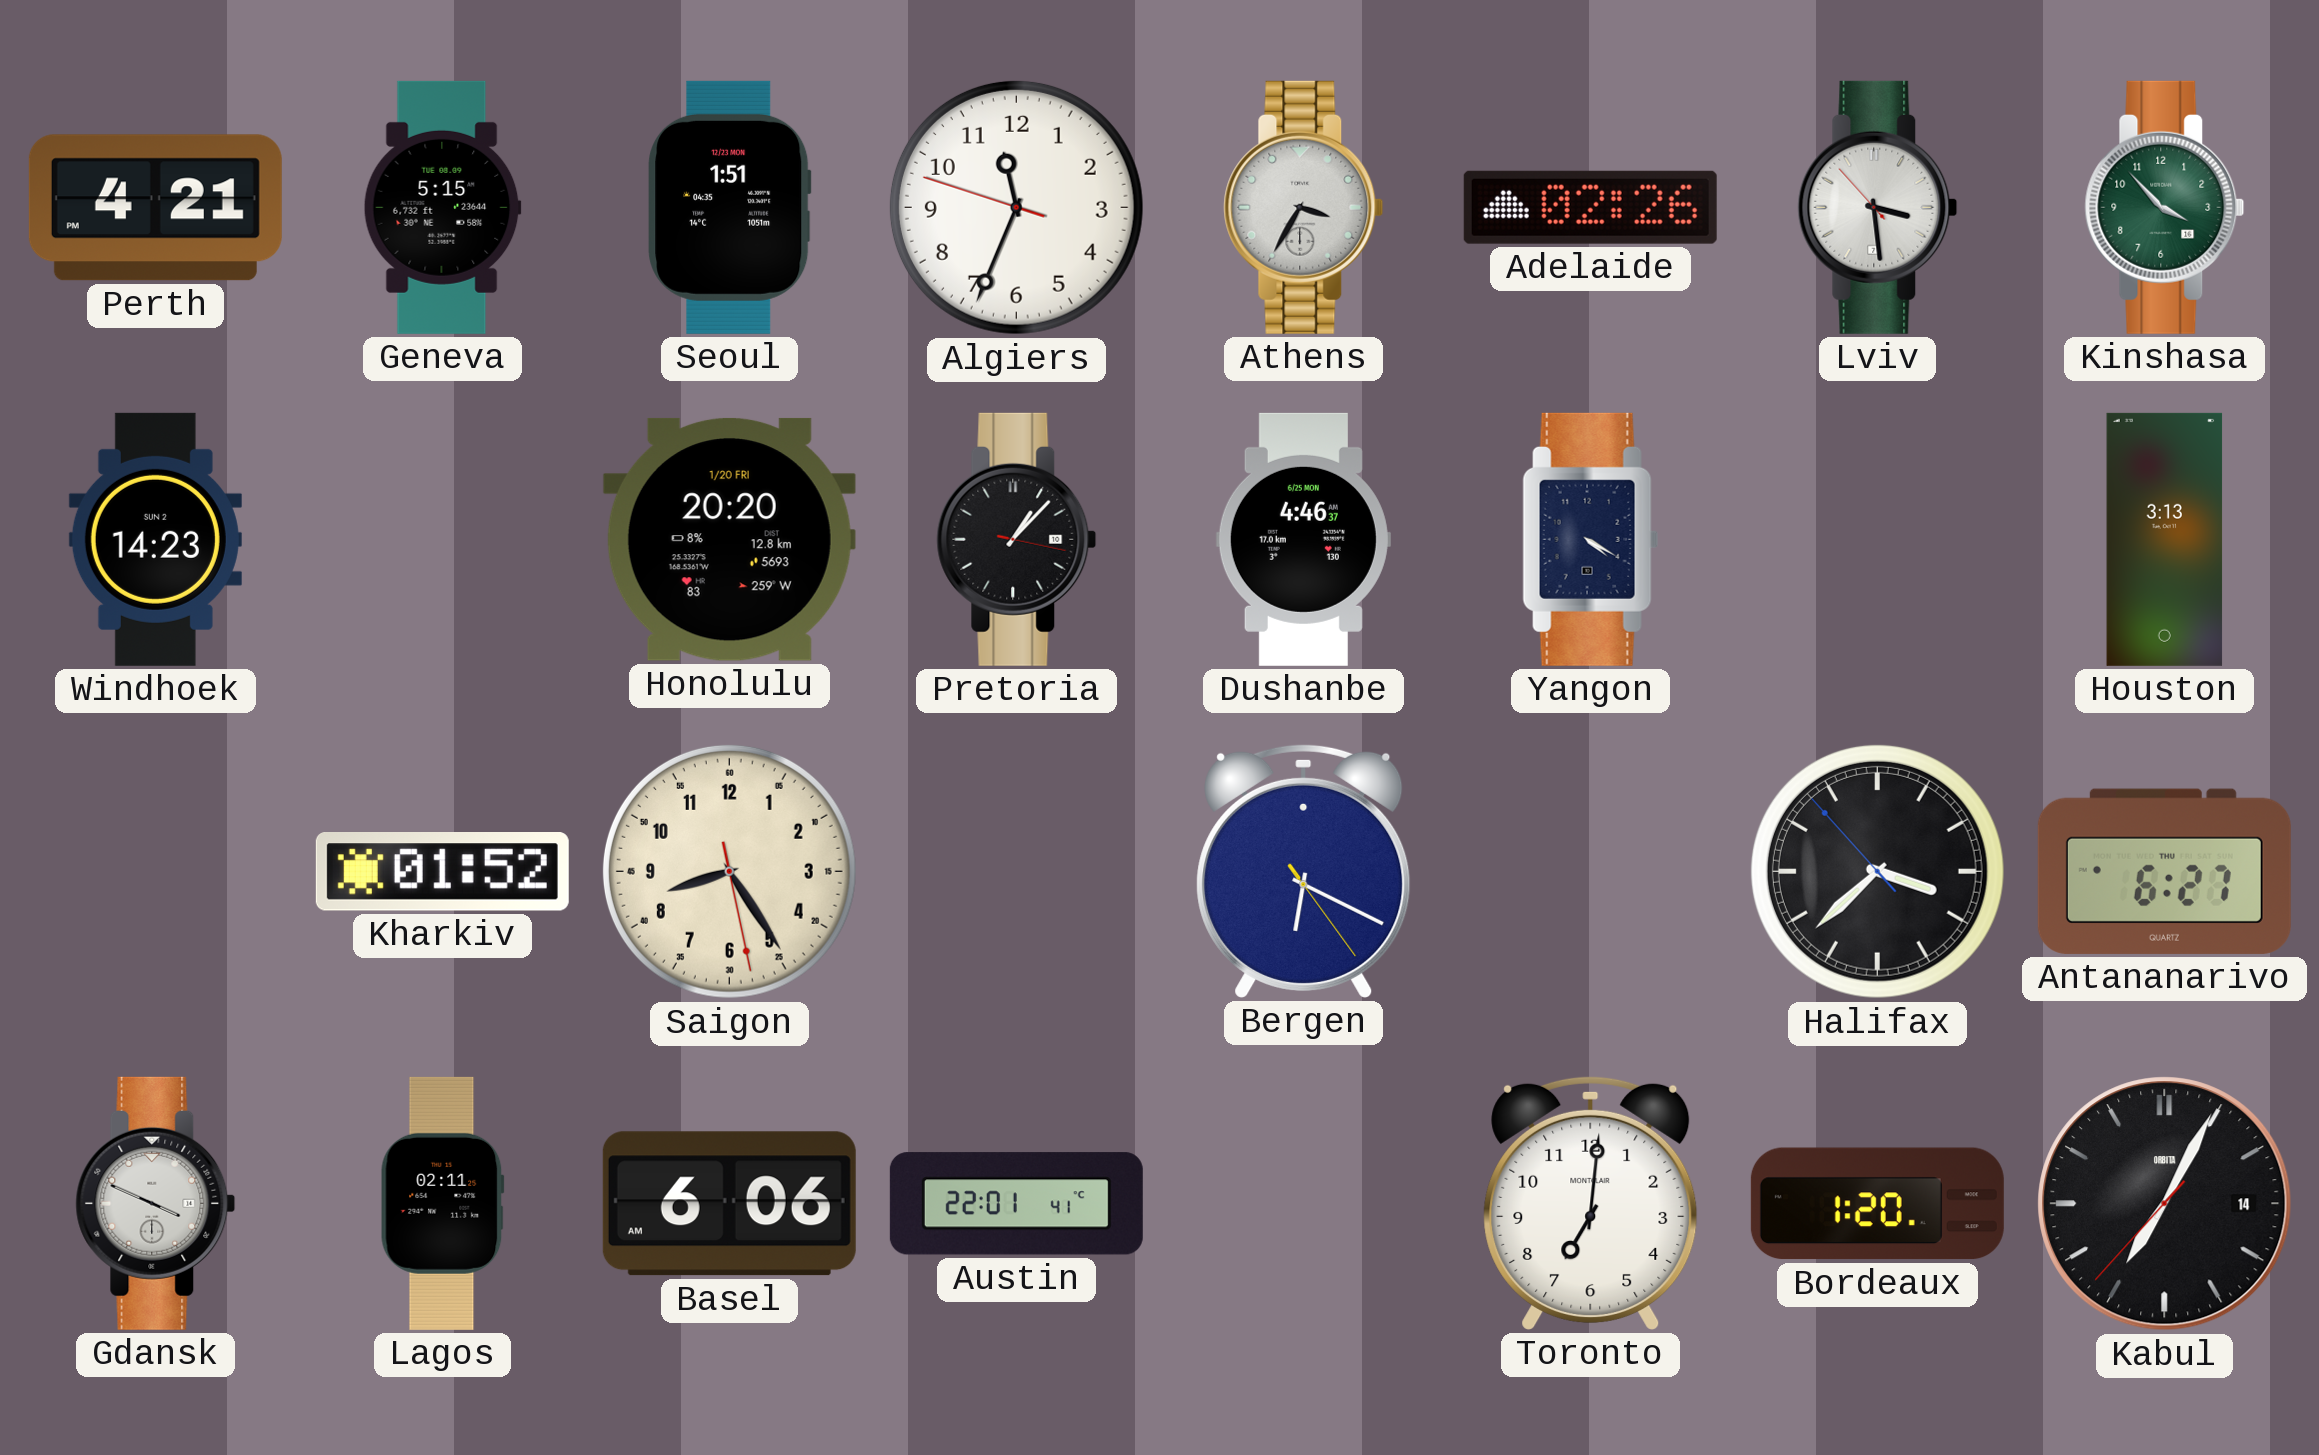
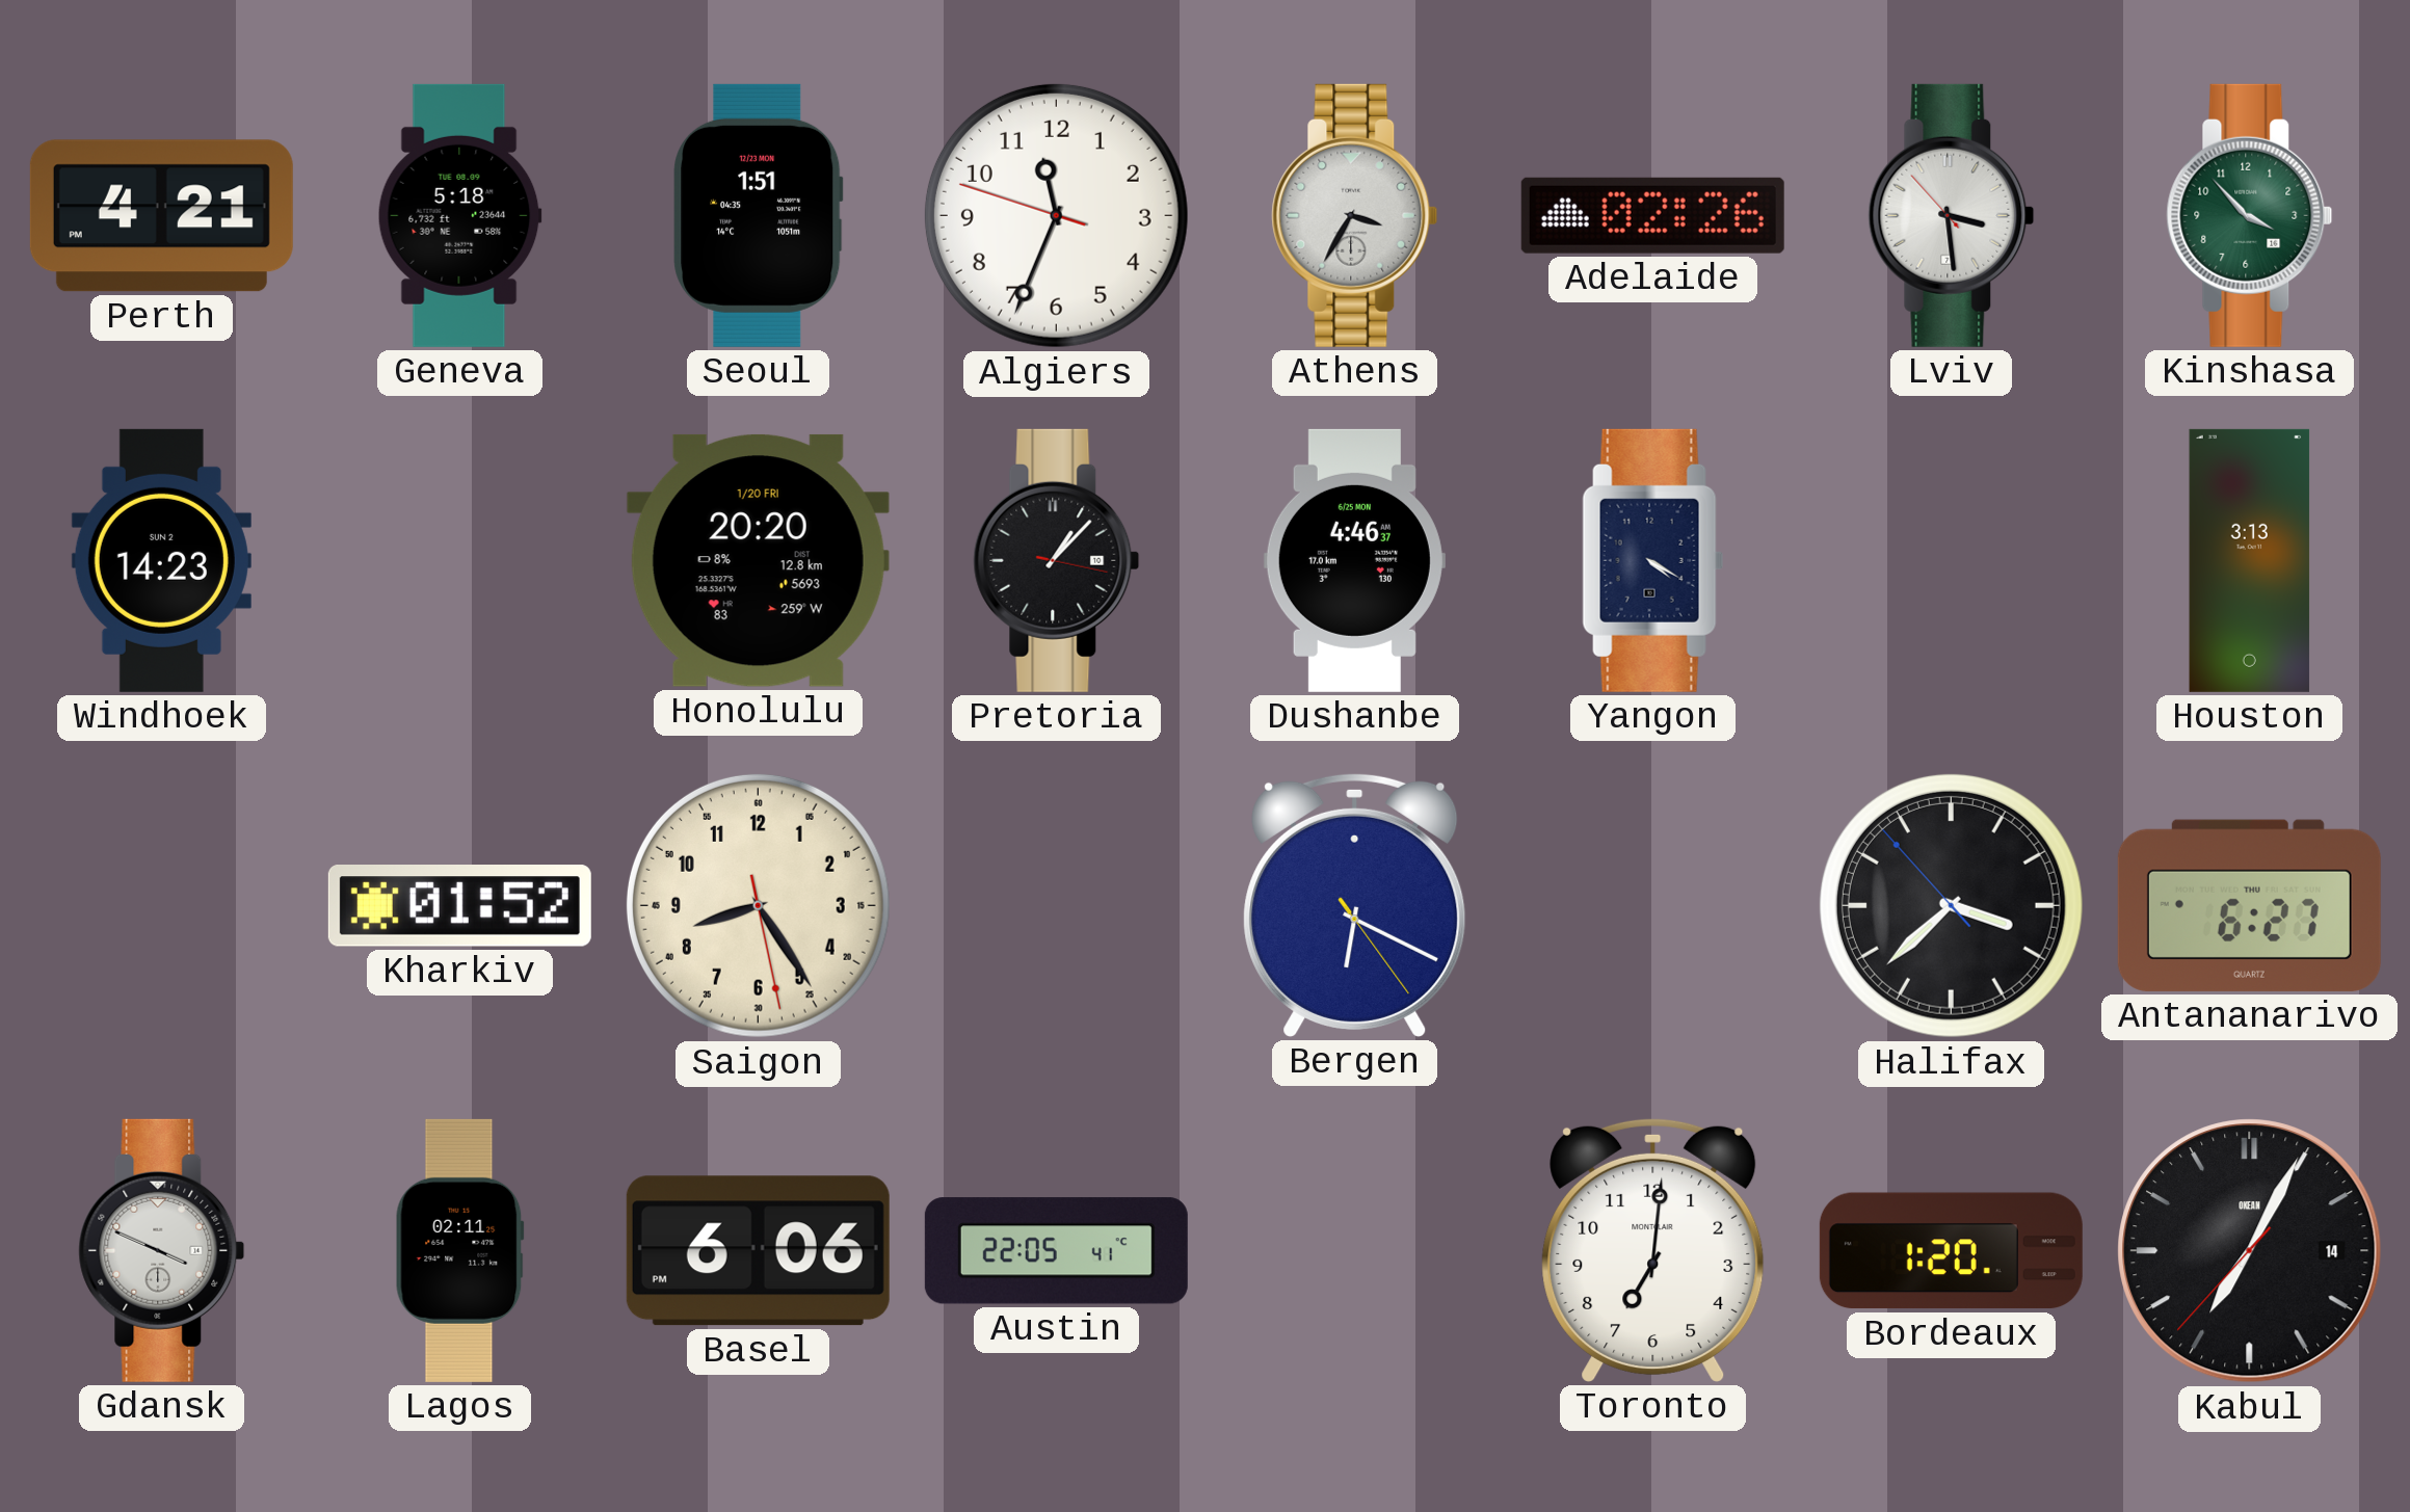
Geneva: 5:15 -> 5:18 (459, 215)
Basel: 6:06 AM -> 6:06 PM (758, 1251)
Austin: 22:01 -> 22:05 (1056, 1251)
Kabul brand: ORBITA -> OKEAN (2250, 1251)
